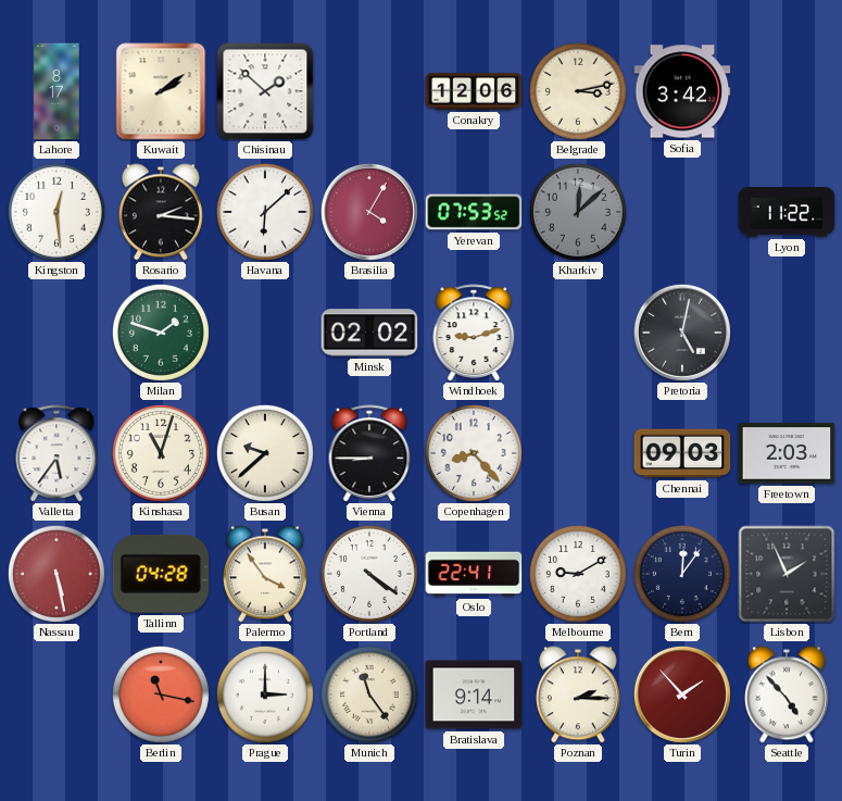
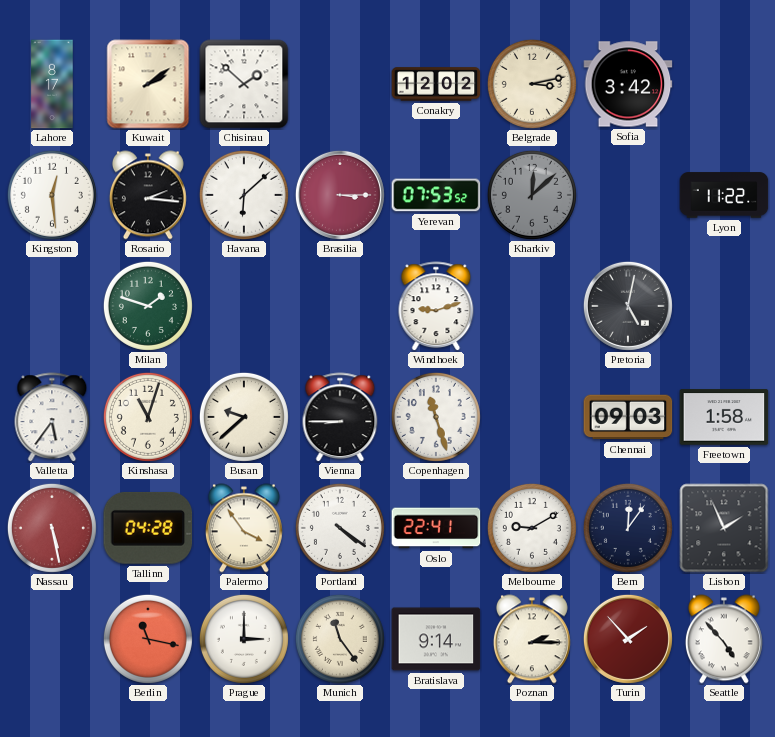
Conakry: 12:06 -> 12:02 (436, 84)
Brasilia: 4:05 -> 3:15 (340, 195)
Minsk: 02:02 -> none (369, 333)
Copenhagen: 8:23 -> 11:27 (436, 417)
Freetown: 2:03 -> 1:58 (724, 417)
